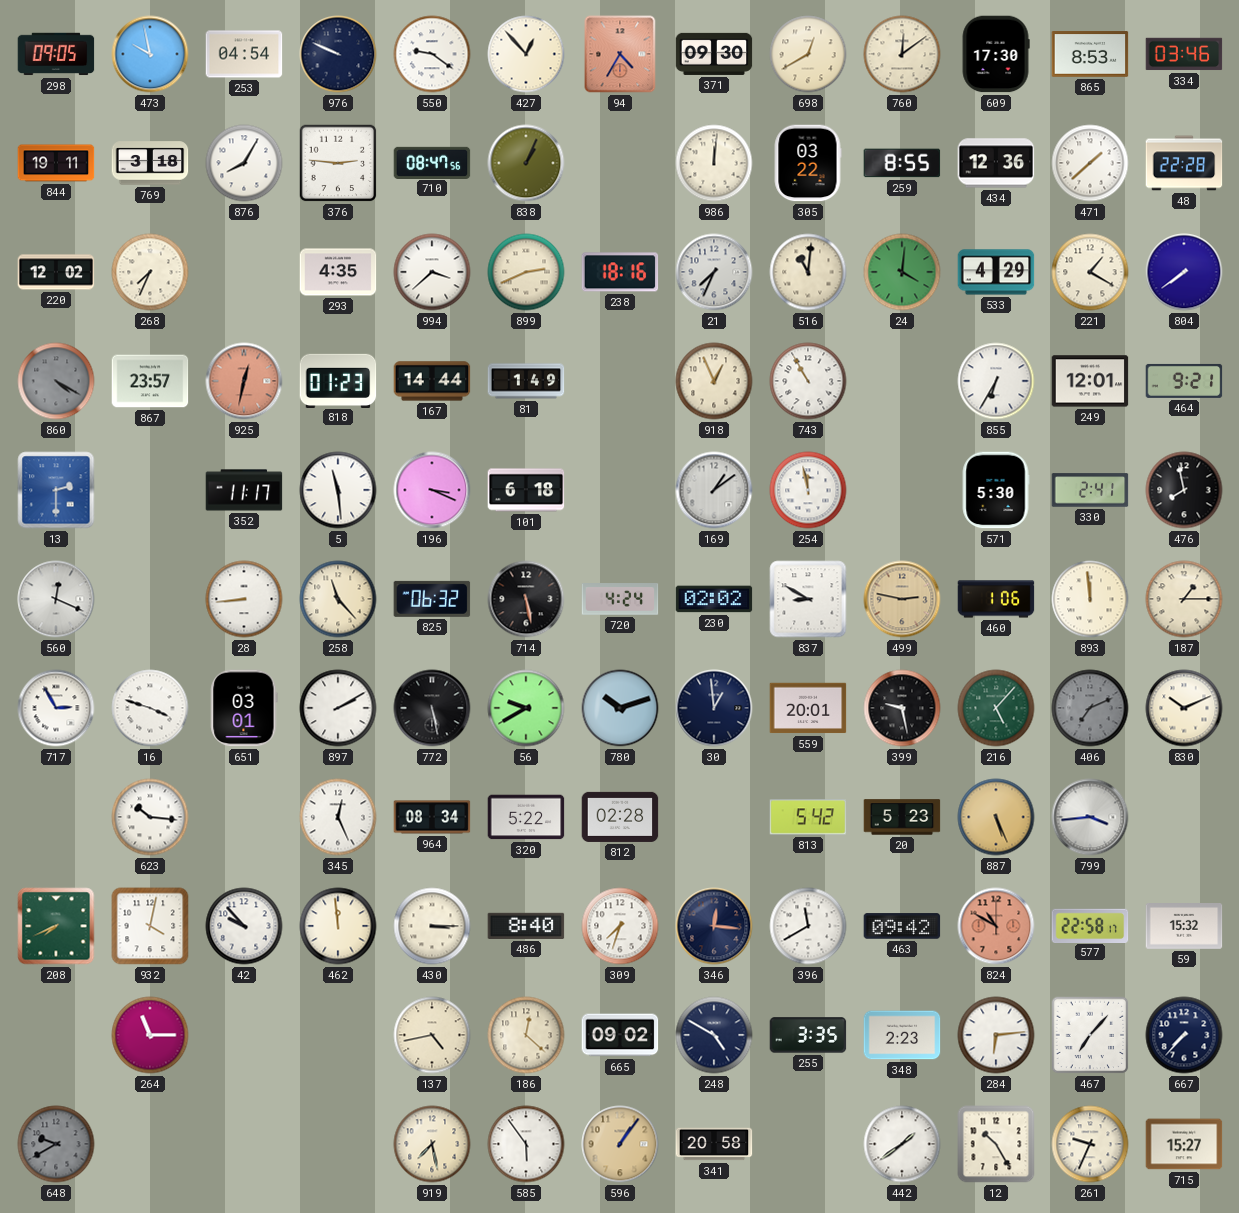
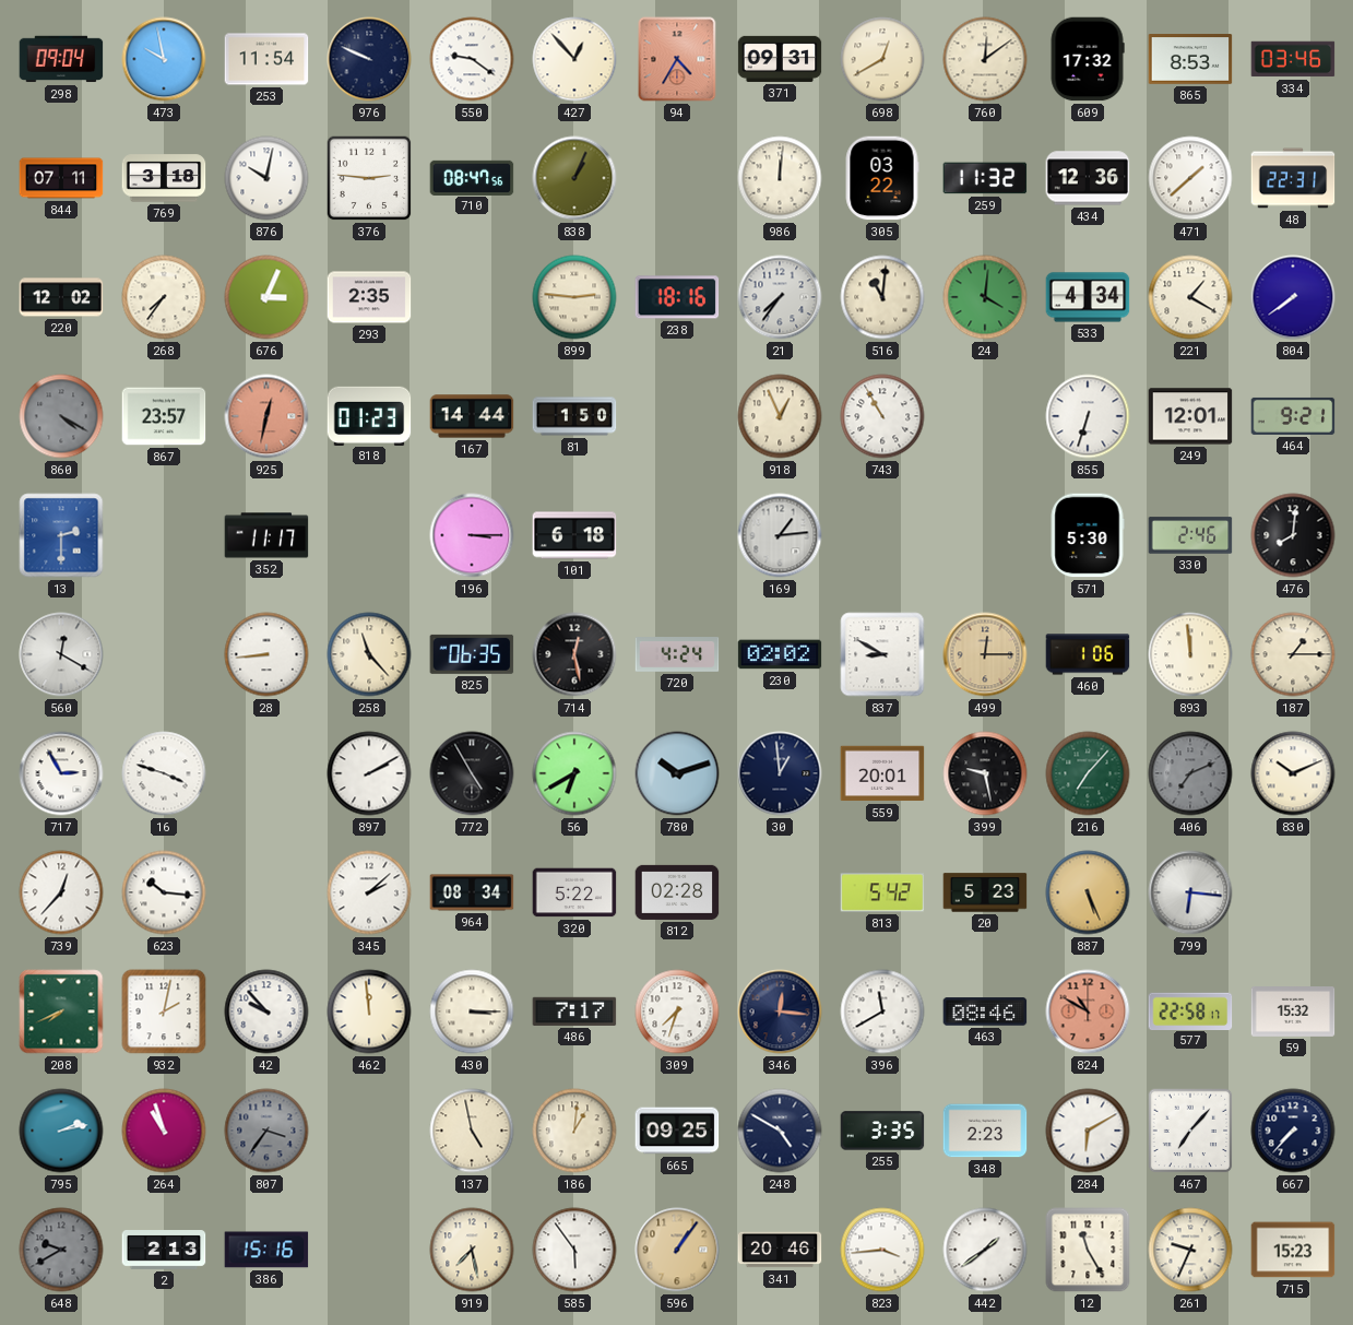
298: 09:05 -> 09:04 (61, 59)
253: 04:54 -> 11:54 (266, 59)
371: 09:30 -> 09:31 (780, 59)
609: 17:30 -> 17:32 (1088, 59)
844: 19:11 -> 07:11 (61, 178)
876: 8:05 -> 10:02 (266, 178)
259: 8:55 -> 11:32 (985, 178)
48: 22:28 -> 22:31 (1293, 178)
268: 7:34 -> 7:36 (164, 297)
676: none -> 3:04 (266, 297)
293: 4:35 -> 2:35 (369, 297)
994: 3:38 -> none (432, 272)
899: 2:41 -> 2:46 (574, 297)
21: 7:34 -> 7:36 (780, 297)
533: 4:29 -> 4:34 (1088, 297)
81: 1:49 -> 1:50 (574, 416)
855: 6:35 -> 6:33 (1088, 416)
5: 11:29 -> none (338, 490)
196: 3:19 -> 3:15 (472, 535)
169: 1:09 -> 1:14 (780, 535)
254: 11:58 -> none (808, 490)
330: 2:41 -> 2:46 (1190, 535)
476: 7:58 -> 8:01 (1293, 535)
560: 12:19 -> 12:20 (61, 654)
825: 06:32 -> 06:35 (472, 654)
714: 5:28 -> 12:28 (574, 654)
499: 2:47 -> 12:15 (985, 654)
651: 03:01 -> none (244, 708)
772: 5:28 -> 4:55 (472, 773)
56: 9:40 -> 6:40 (574, 773)
216: 5:07 -> 7:07 (1088, 773)
739: none -> 12:37 (61, 892)
345: 12:26 -> 2:08 (369, 892)
799: 3:44 -> 6:16 (1190, 892)
932: 4:02 -> 2:02 (164, 1012)
486: 8:40 -> 7:17 (574, 1012)
463: 09:42 -> 08:46 (985, 1012)
795: none -> 2:13 (61, 1131)
264: 11:15 -> 10:57 (164, 1131)
807: none -> 3:36 (266, 1131)
137: 4:43 -> 4:58 (472, 1131)
186: 12:22 -> 1:01 (574, 1131)
665: 09:02 -> 09:25 (677, 1131)
284: 6:14 -> 6:10 (1088, 1131)
2: none -> 2:13 (164, 1251)
386: none -> 15:16 (266, 1250)
341: 20:58 -> 20:46 (780, 1250)
823: none -> 3:44 (882, 1250)
12: 10:25 -> 11:25 (1088, 1250)
715: 15:27 -> 15:23 (1293, 1250)
